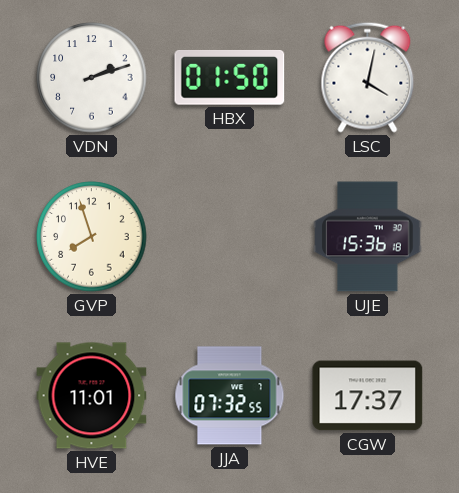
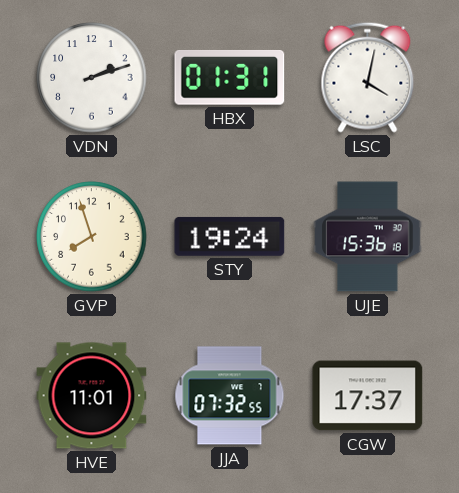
HBX: 01:50 -> 01:31 (230, 78)
STY: none -> 19:24 (230, 236)
